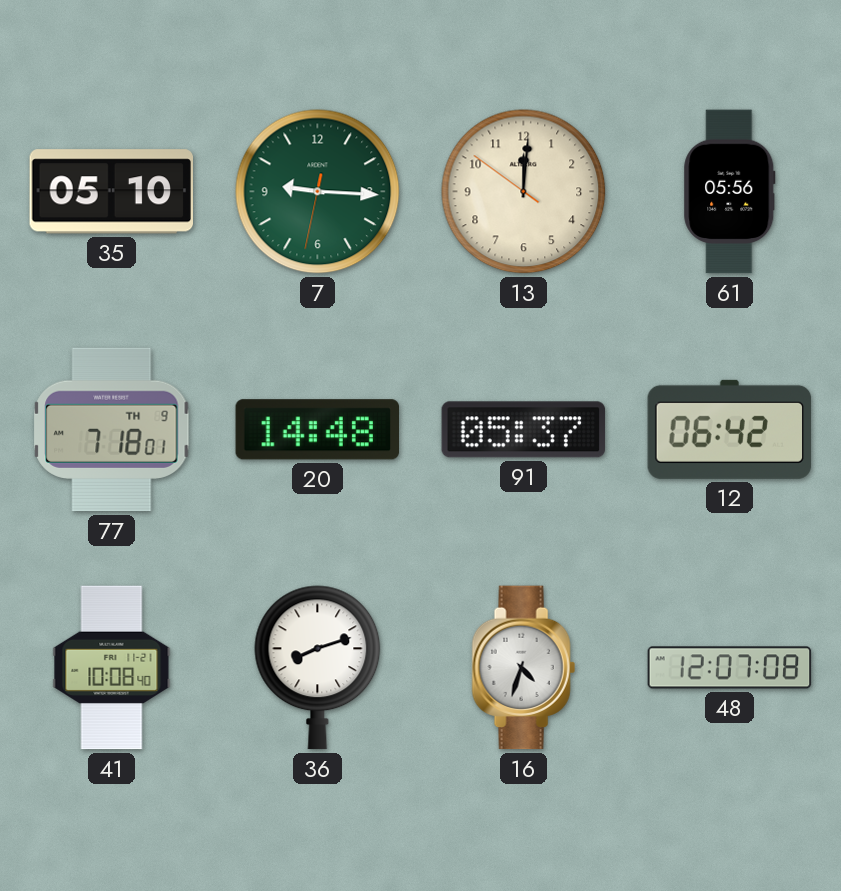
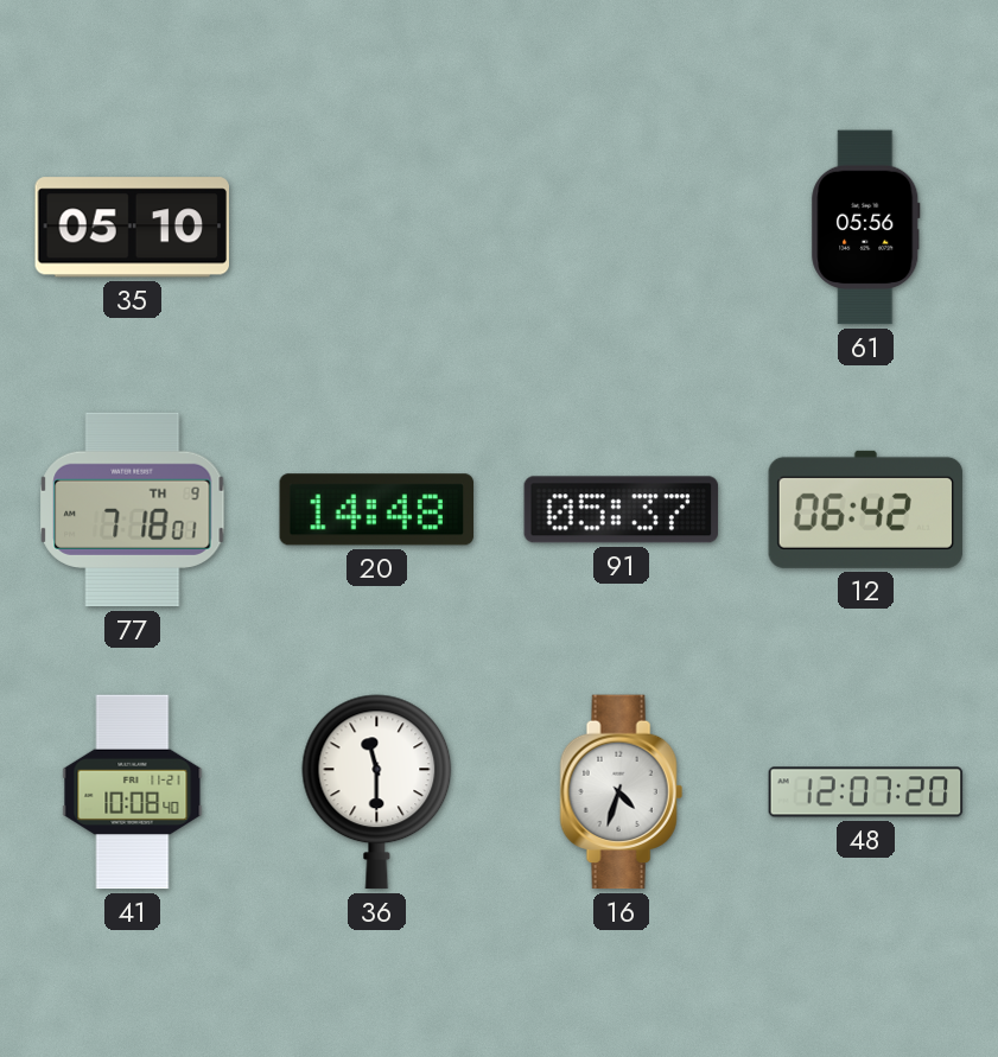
7: 9:15 -> none (318, 192)
13: 12:00 -> none (524, 192)
36: 8:12 -> 11:30 (377, 792)
48: 12:07:08 -> 12:07:20 (866, 792)
